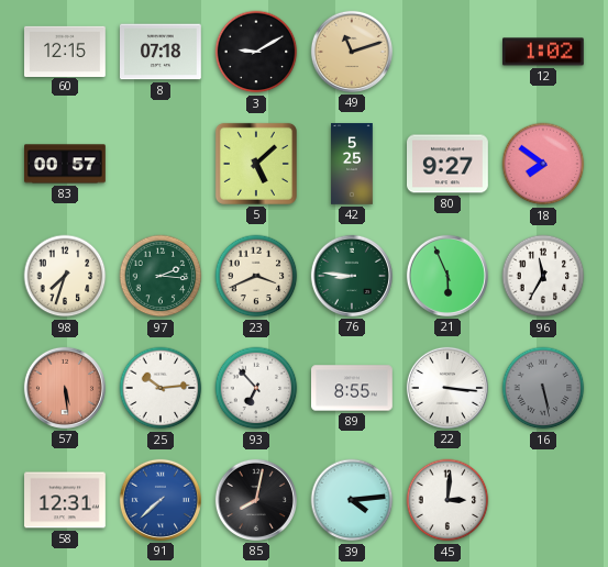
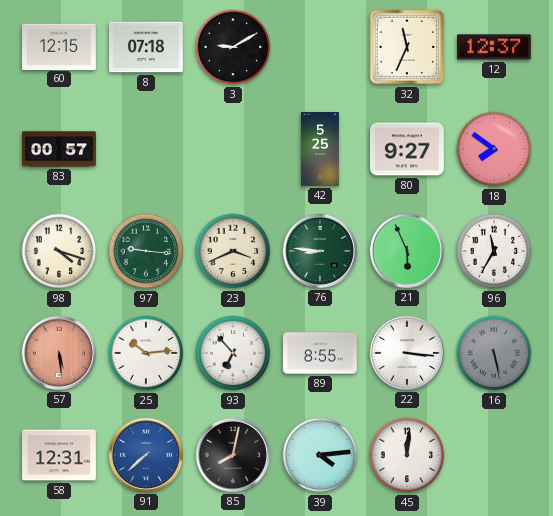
49: 11:12 -> none (352, 52)
32: none -> 11:34 (407, 47)
12: 1:02 -> 12:37 (495, 47)
5: 5:08 -> none (256, 164)
98: 7:33 -> 4:18 (59, 251)
97: 2:16 -> 9:16 (146, 251)
45: 3:01 -> 12:01 (407, 455)
